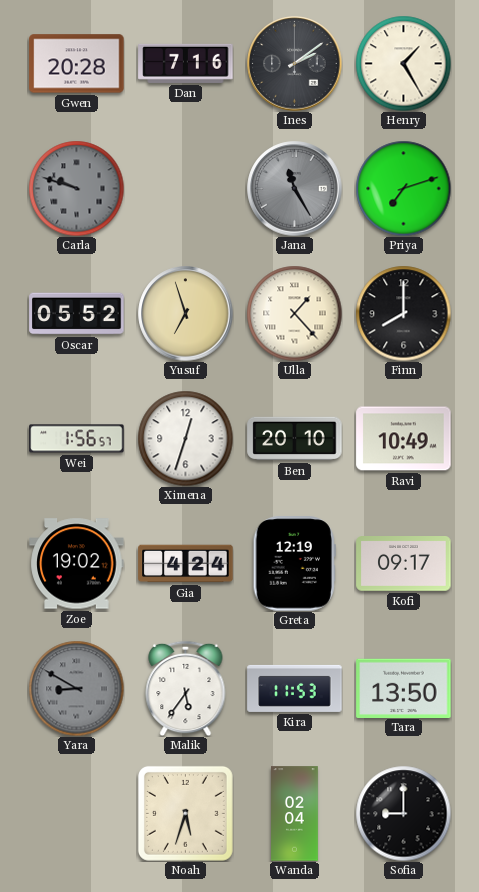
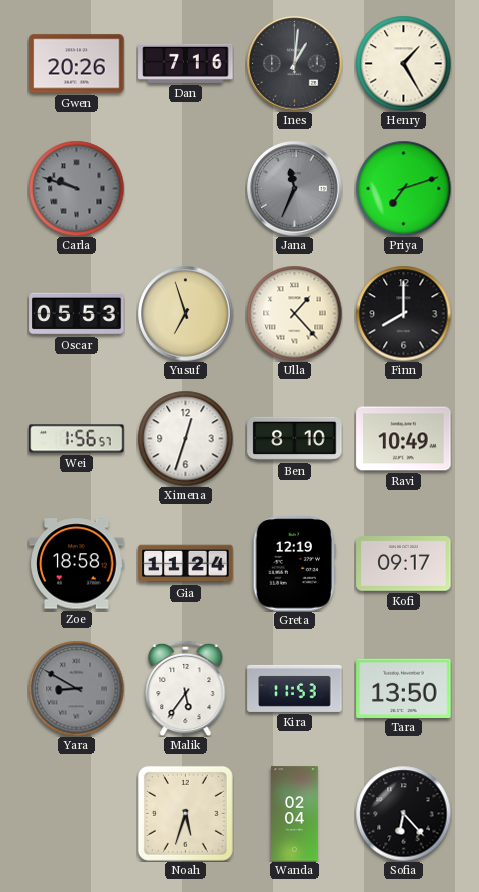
Gwen: 20:28 -> 20:26 (77, 64)
Ines: 2:09 -> 1:01 (295, 64)
Jana: 11:25 -> 11:34 (295, 189)
Oscar: 05:52 -> 05:53 (77, 314)
Ben: 20:10 -> 8:10 (295, 439)
Zoe: 19:02 -> 18:58 (77, 564)
Gia: 4:24 -> 11:24 (186, 564)
Sofia: 9:00 -> 6:23 (403, 813)
